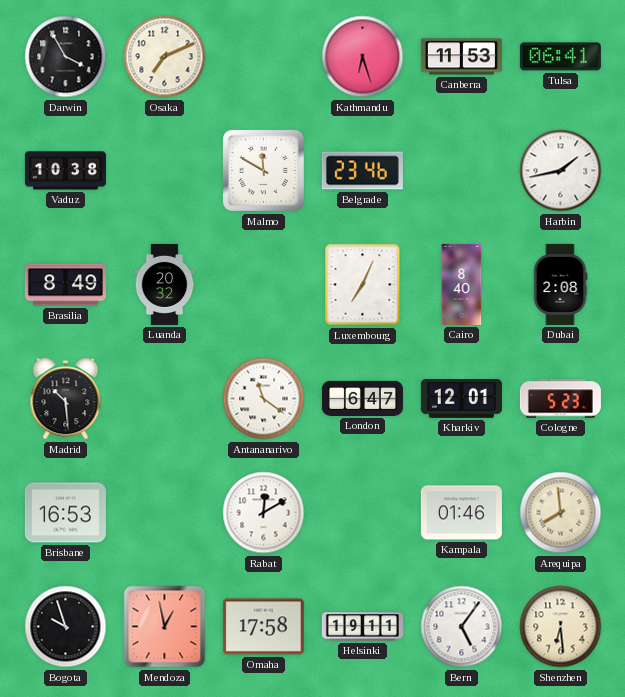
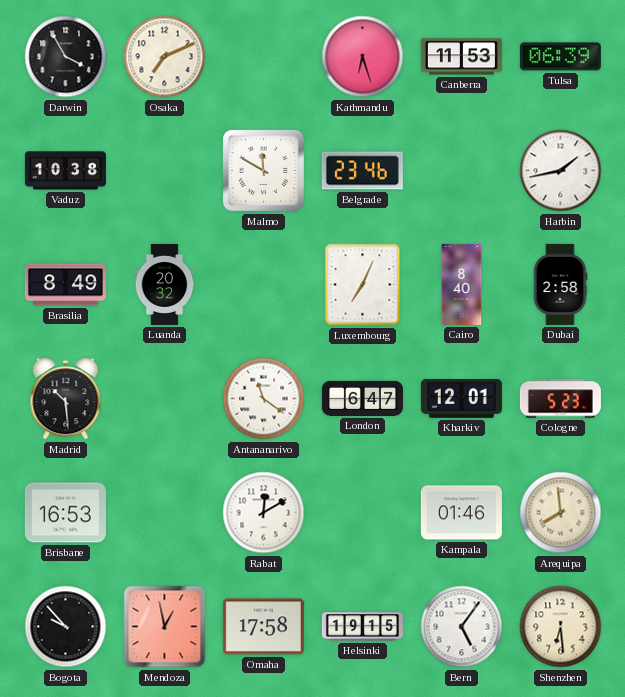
Tulsa: 06:41 -> 06:39 (560, 57)
Dubai: 2:08 -> 2:58 (560, 284)
Bogota: 9:57 -> 9:53 (66, 627)
Helsinki: 19:11 -> 19:15 (362, 627)
